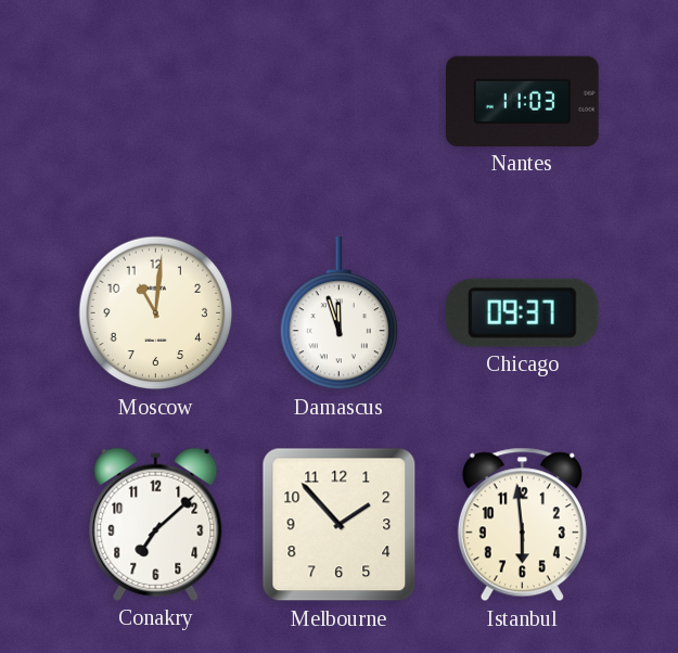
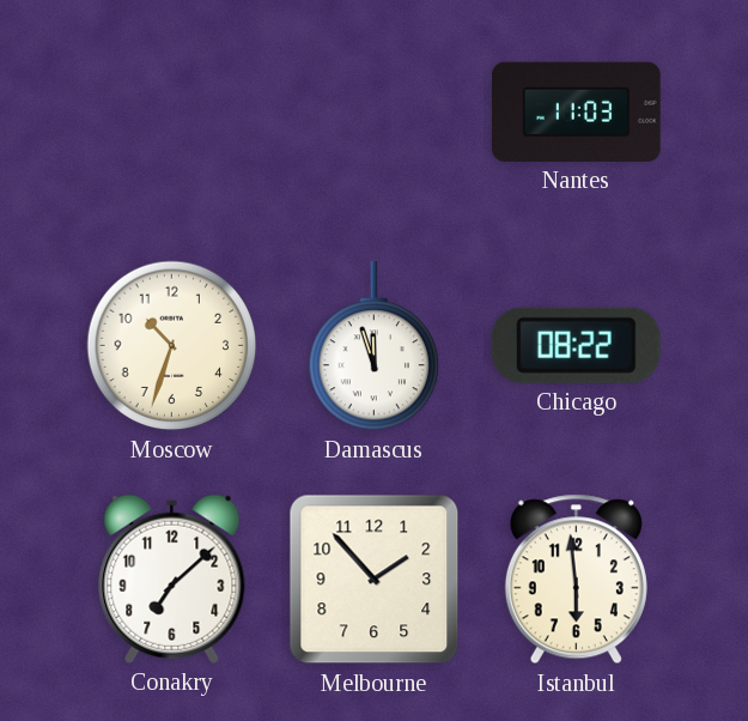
Moscow: 11:01 -> 10:33 (172, 346)
Chicago: 09:37 -> 08:22 (576, 345)
